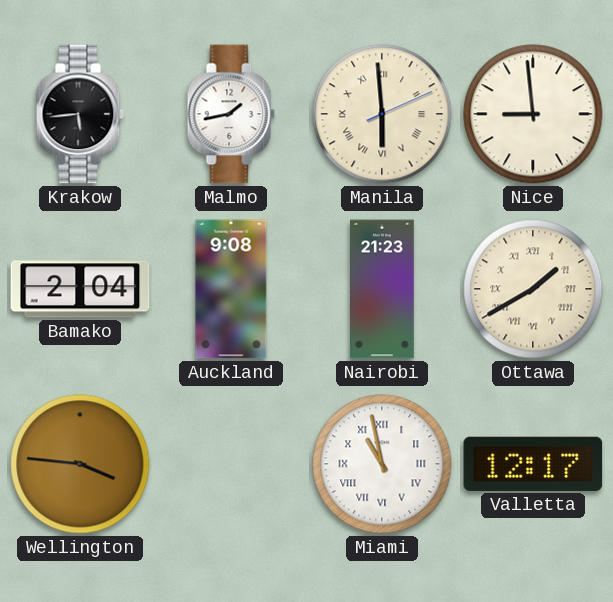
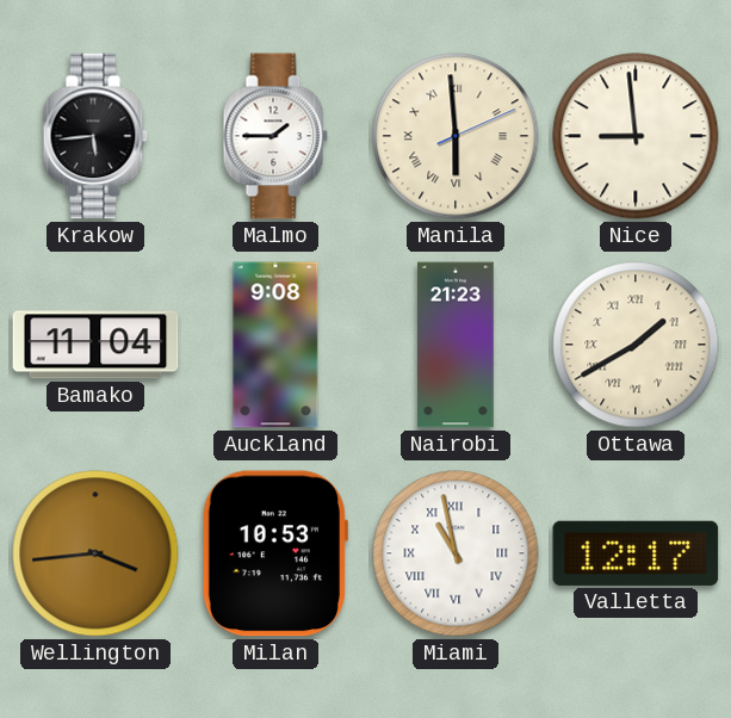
Malmo: 1:43 -> 1:45 (275, 136)
Bamako: 2:04 -> 11:04 (95, 345)
Wellington: 3:46 -> 3:44 (95, 553)
Milan: none -> 10:53 (274, 553)
